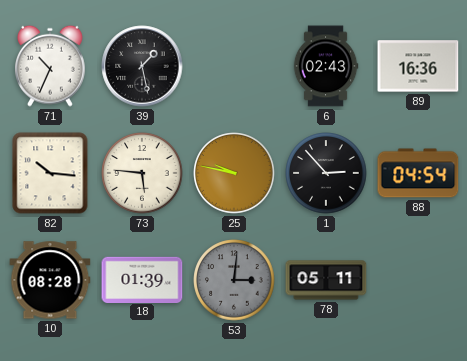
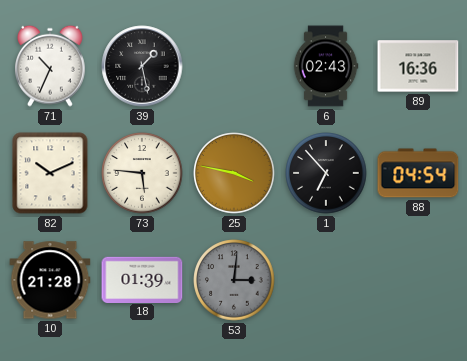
82: 10:16 -> 10:11 (50, 173)
25: 9:47 -> 3:47 (234, 173)
1: 2:53 -> 6:53 (326, 173)
10: 08:28 -> 21:28 (50, 280)
78: 05:11 -> none (326, 280)
